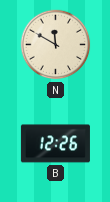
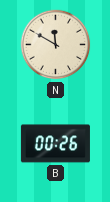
B: 12:26 -> 00:26 (55, 144)
